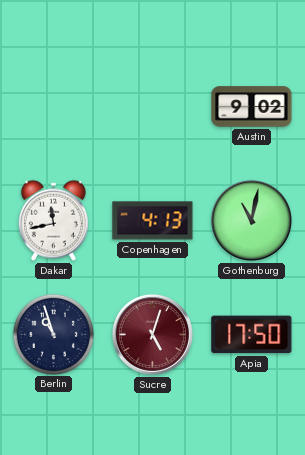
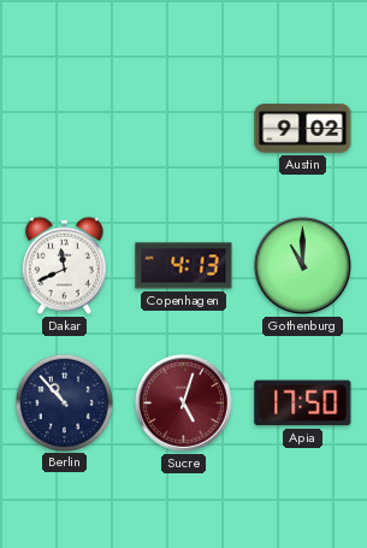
Dakar: 11:43 -> 11:41 (64, 265)
Gothenburg: 11:02 -> 11:00 (302, 265)
Berlin: 10:57 -> 10:53 (64, 402)
